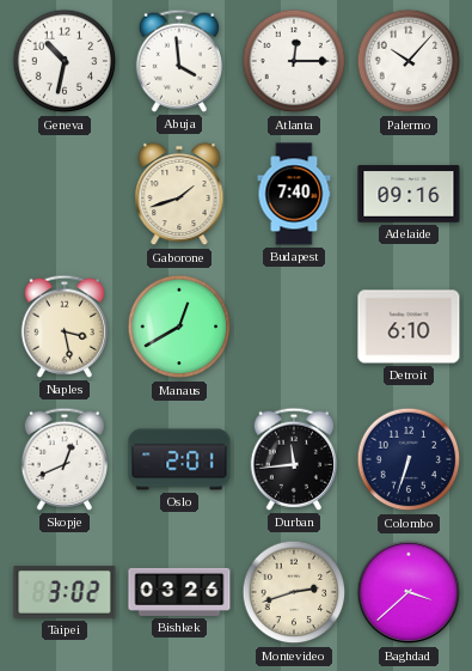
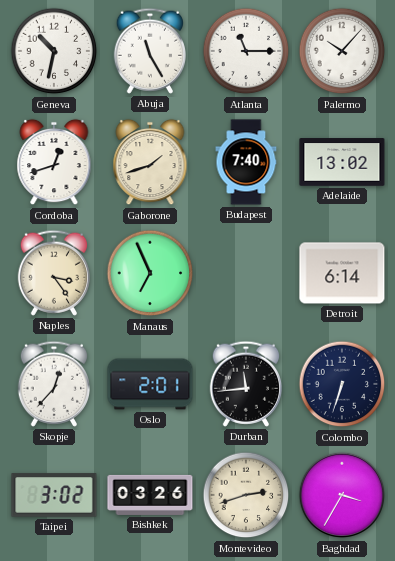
Abuja: 3:59 -> 11:25 (149, 51)
Atlanta: 12:15 -> 11:15 (246, 51)
Cordoba: none -> 12:42 (54, 162)
Adelaide: 09:16 -> 13:02 (342, 162)
Naples: 3:28 -> 3:24 (53, 273)
Manaus: 12:40 -> 6:56 (150, 273)
Detroit: 6:10 -> 6:14 (342, 273)
Skopje: 12:41 -> 12:37 (53, 384)
Baghdad: 3:38 -> 3:35 (342, 495)
